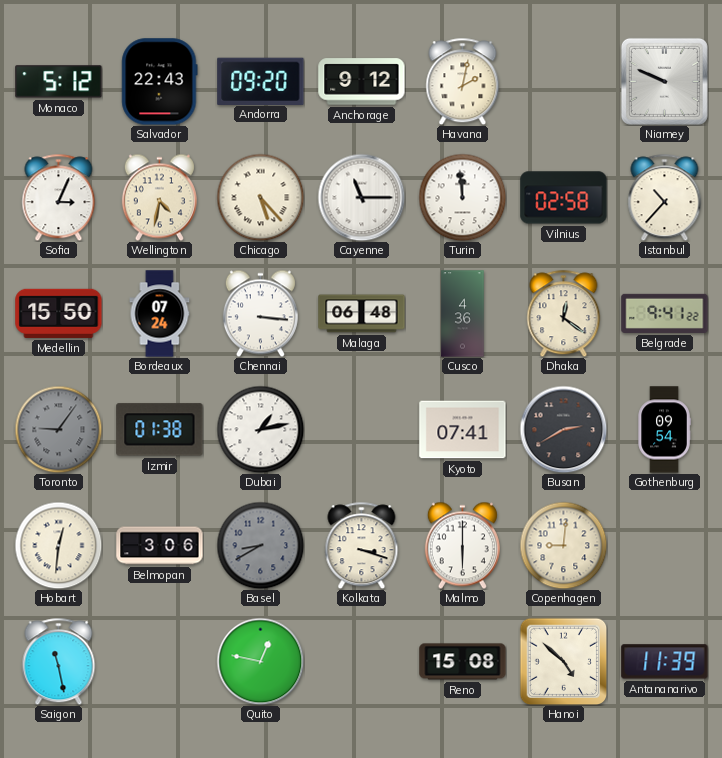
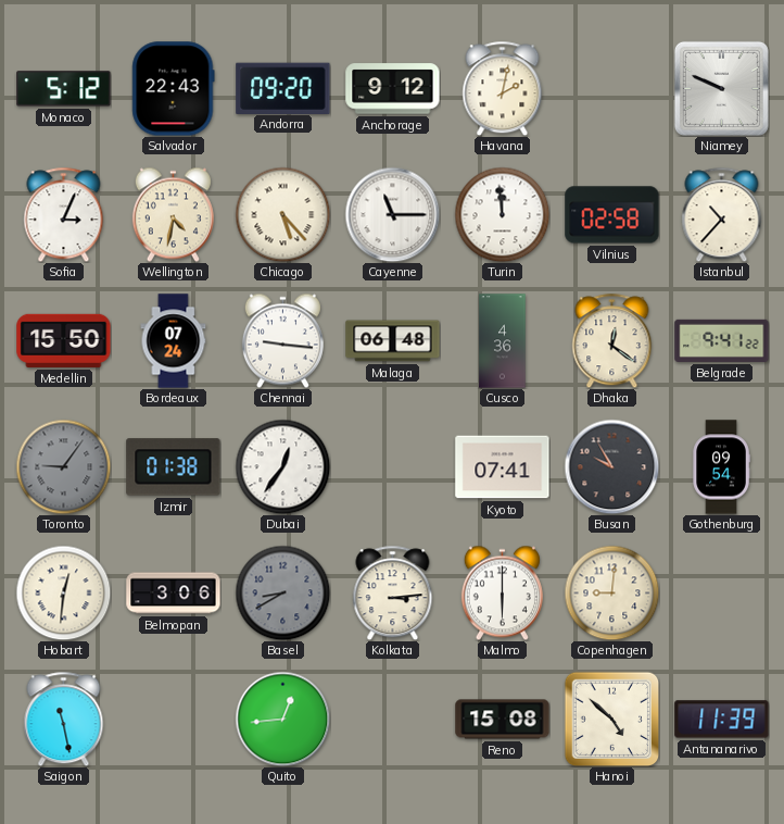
Chennai: 3:16 -> 9:16 (282, 340)
Dubai: 1:13 -> 12:36 (282, 466)
Busan: 2:40 -> 9:55 (611, 466)
Kolkata: 3:18 -> 3:14 (393, 592)
Quito: 12:47 -> 12:44 (282, 719)
